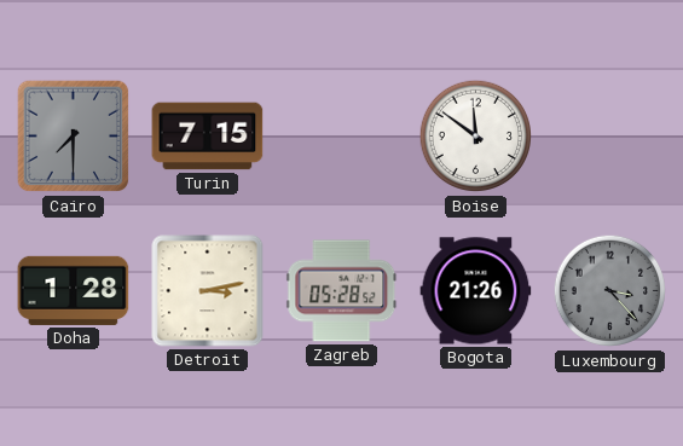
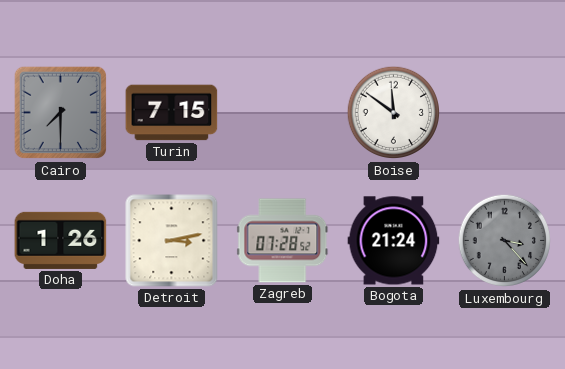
Doha: 1:28 -> 1:26 (61, 240)
Zagreb: 05:28 -> 07:28 (283, 241)
Bogota: 21:26 -> 21:24 (394, 241)
